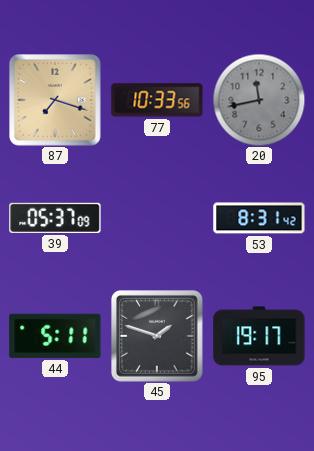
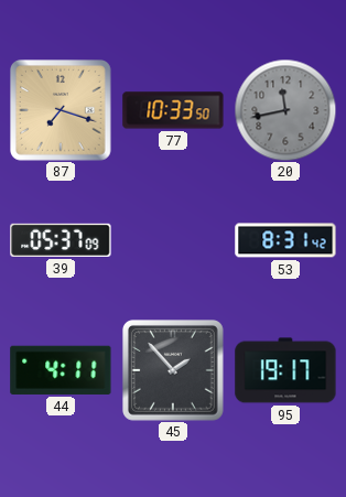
77: 10:33:56 -> 10:33:50 (173, 110)
44: 5:11 -> 4:11 (61, 370)
45: 1:48 -> 1:53 (174, 371)
